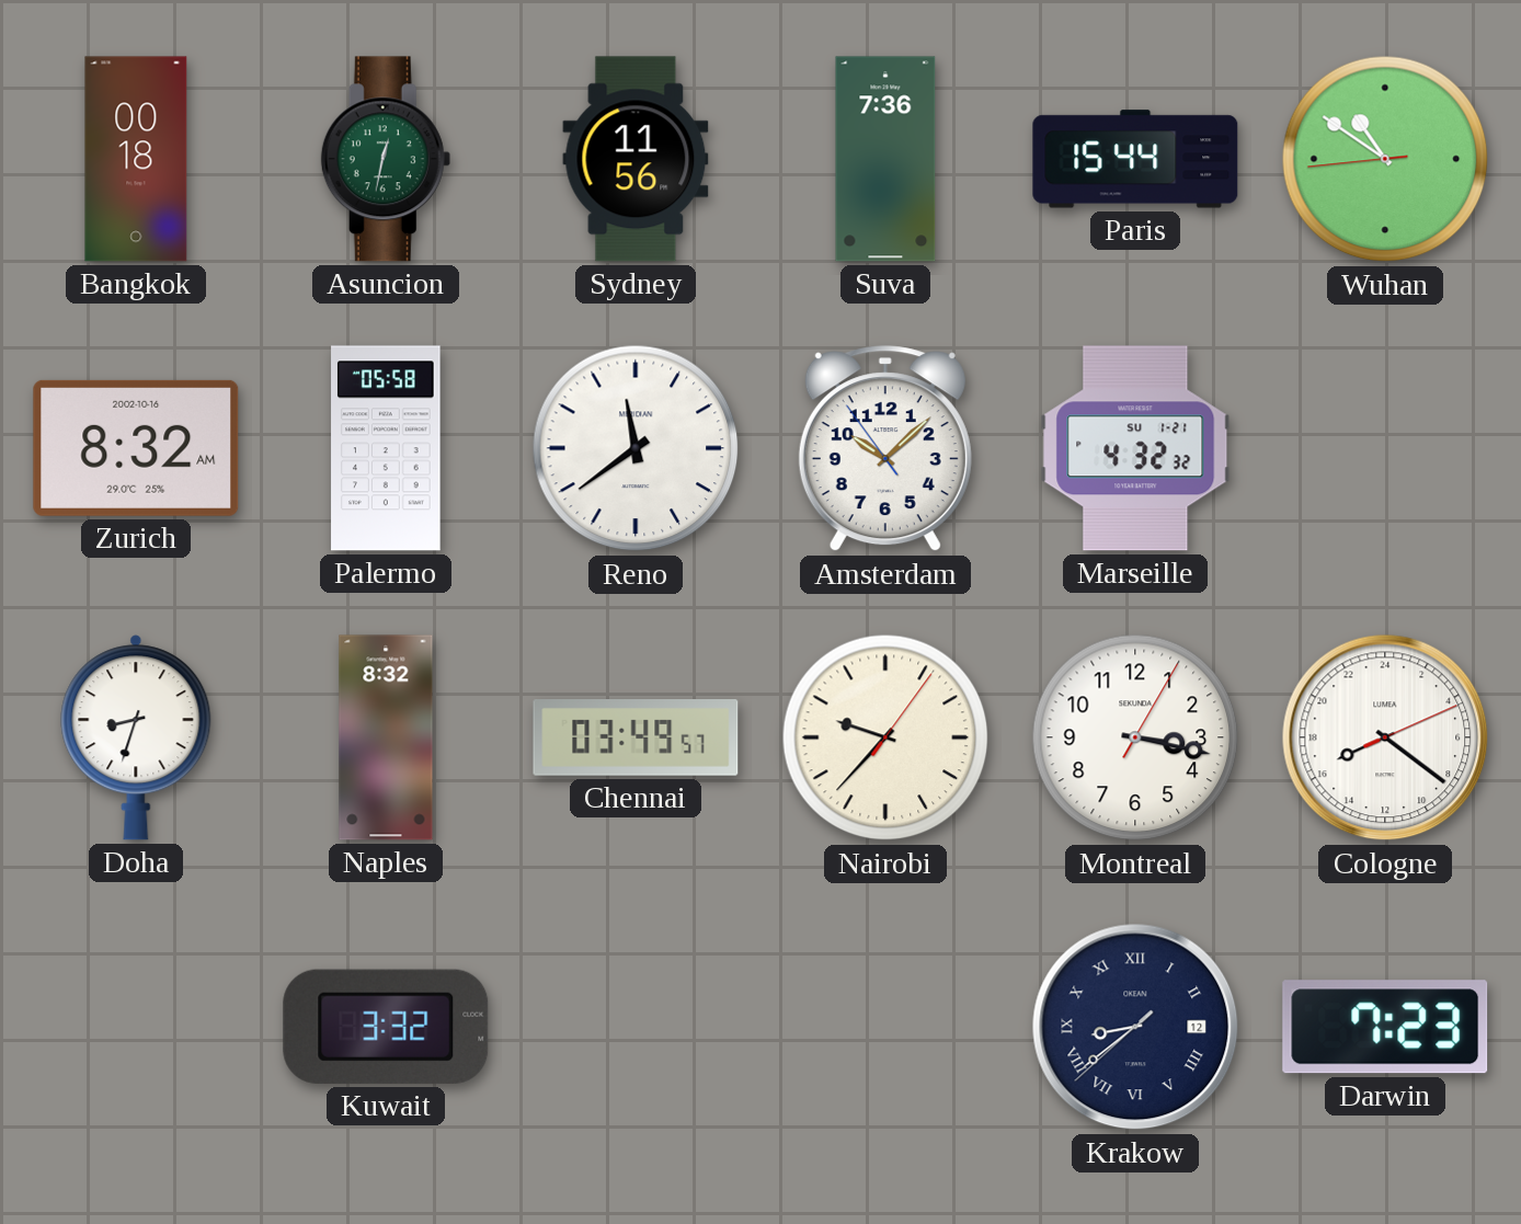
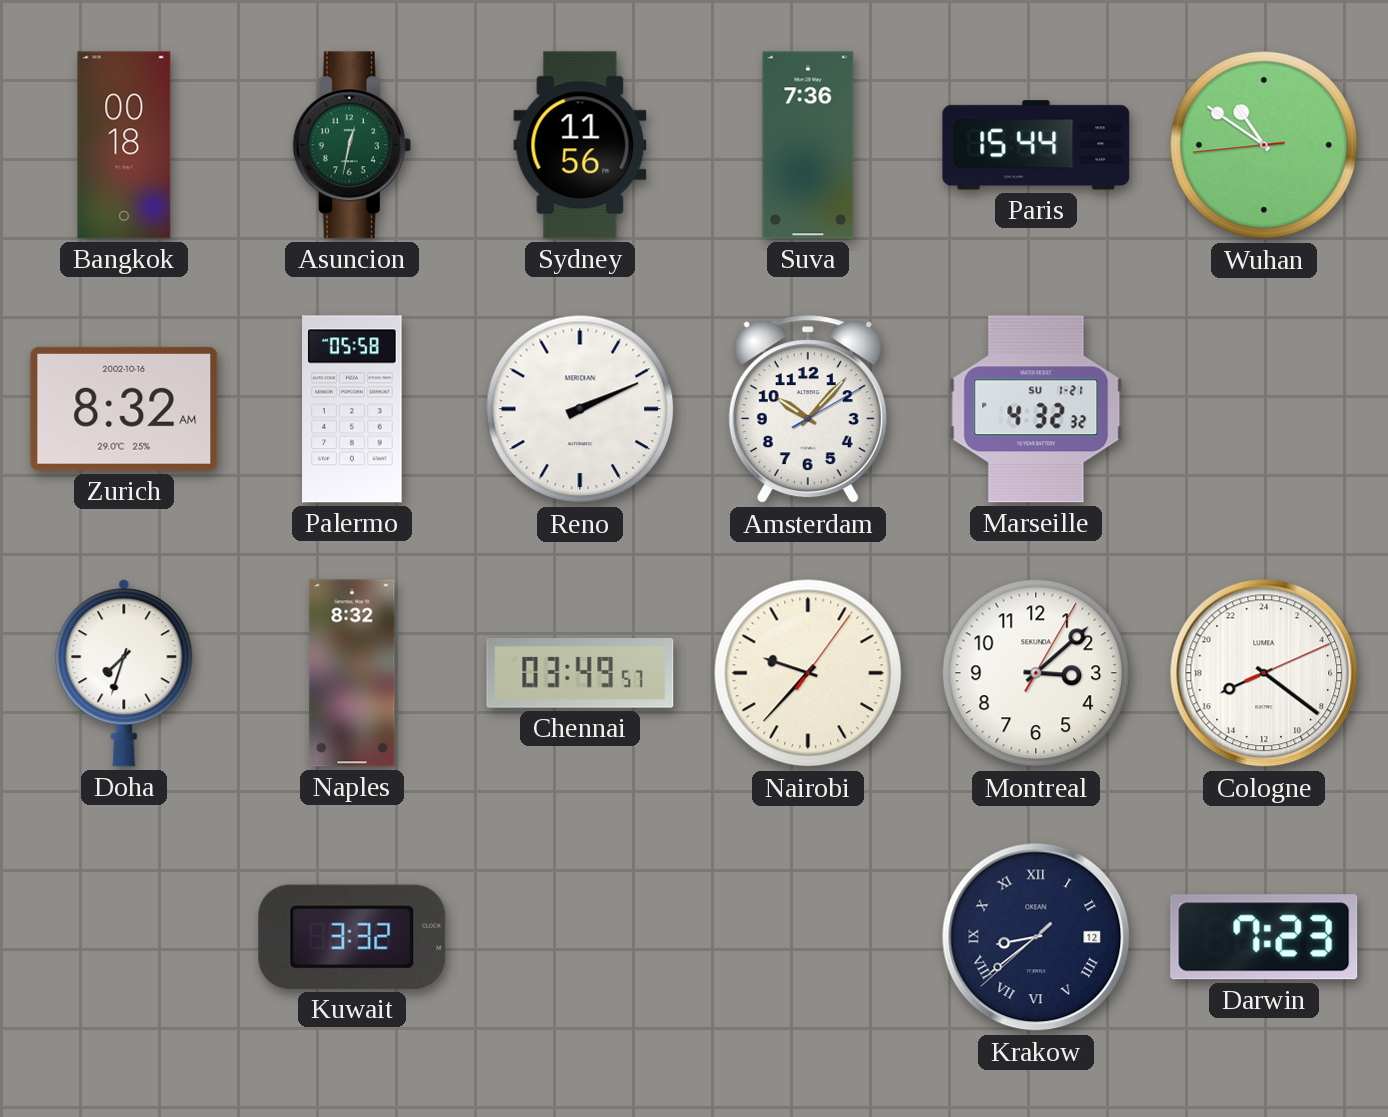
Reno: 11:39 -> 2:11 (580, 409)
Amsterdam: 10:07:54 -> 10:07:10 (808, 410)
Doha: 8:33 -> 7:33 (124, 673)
Montreal: 3:17 -> 3:08 (1036, 673)
